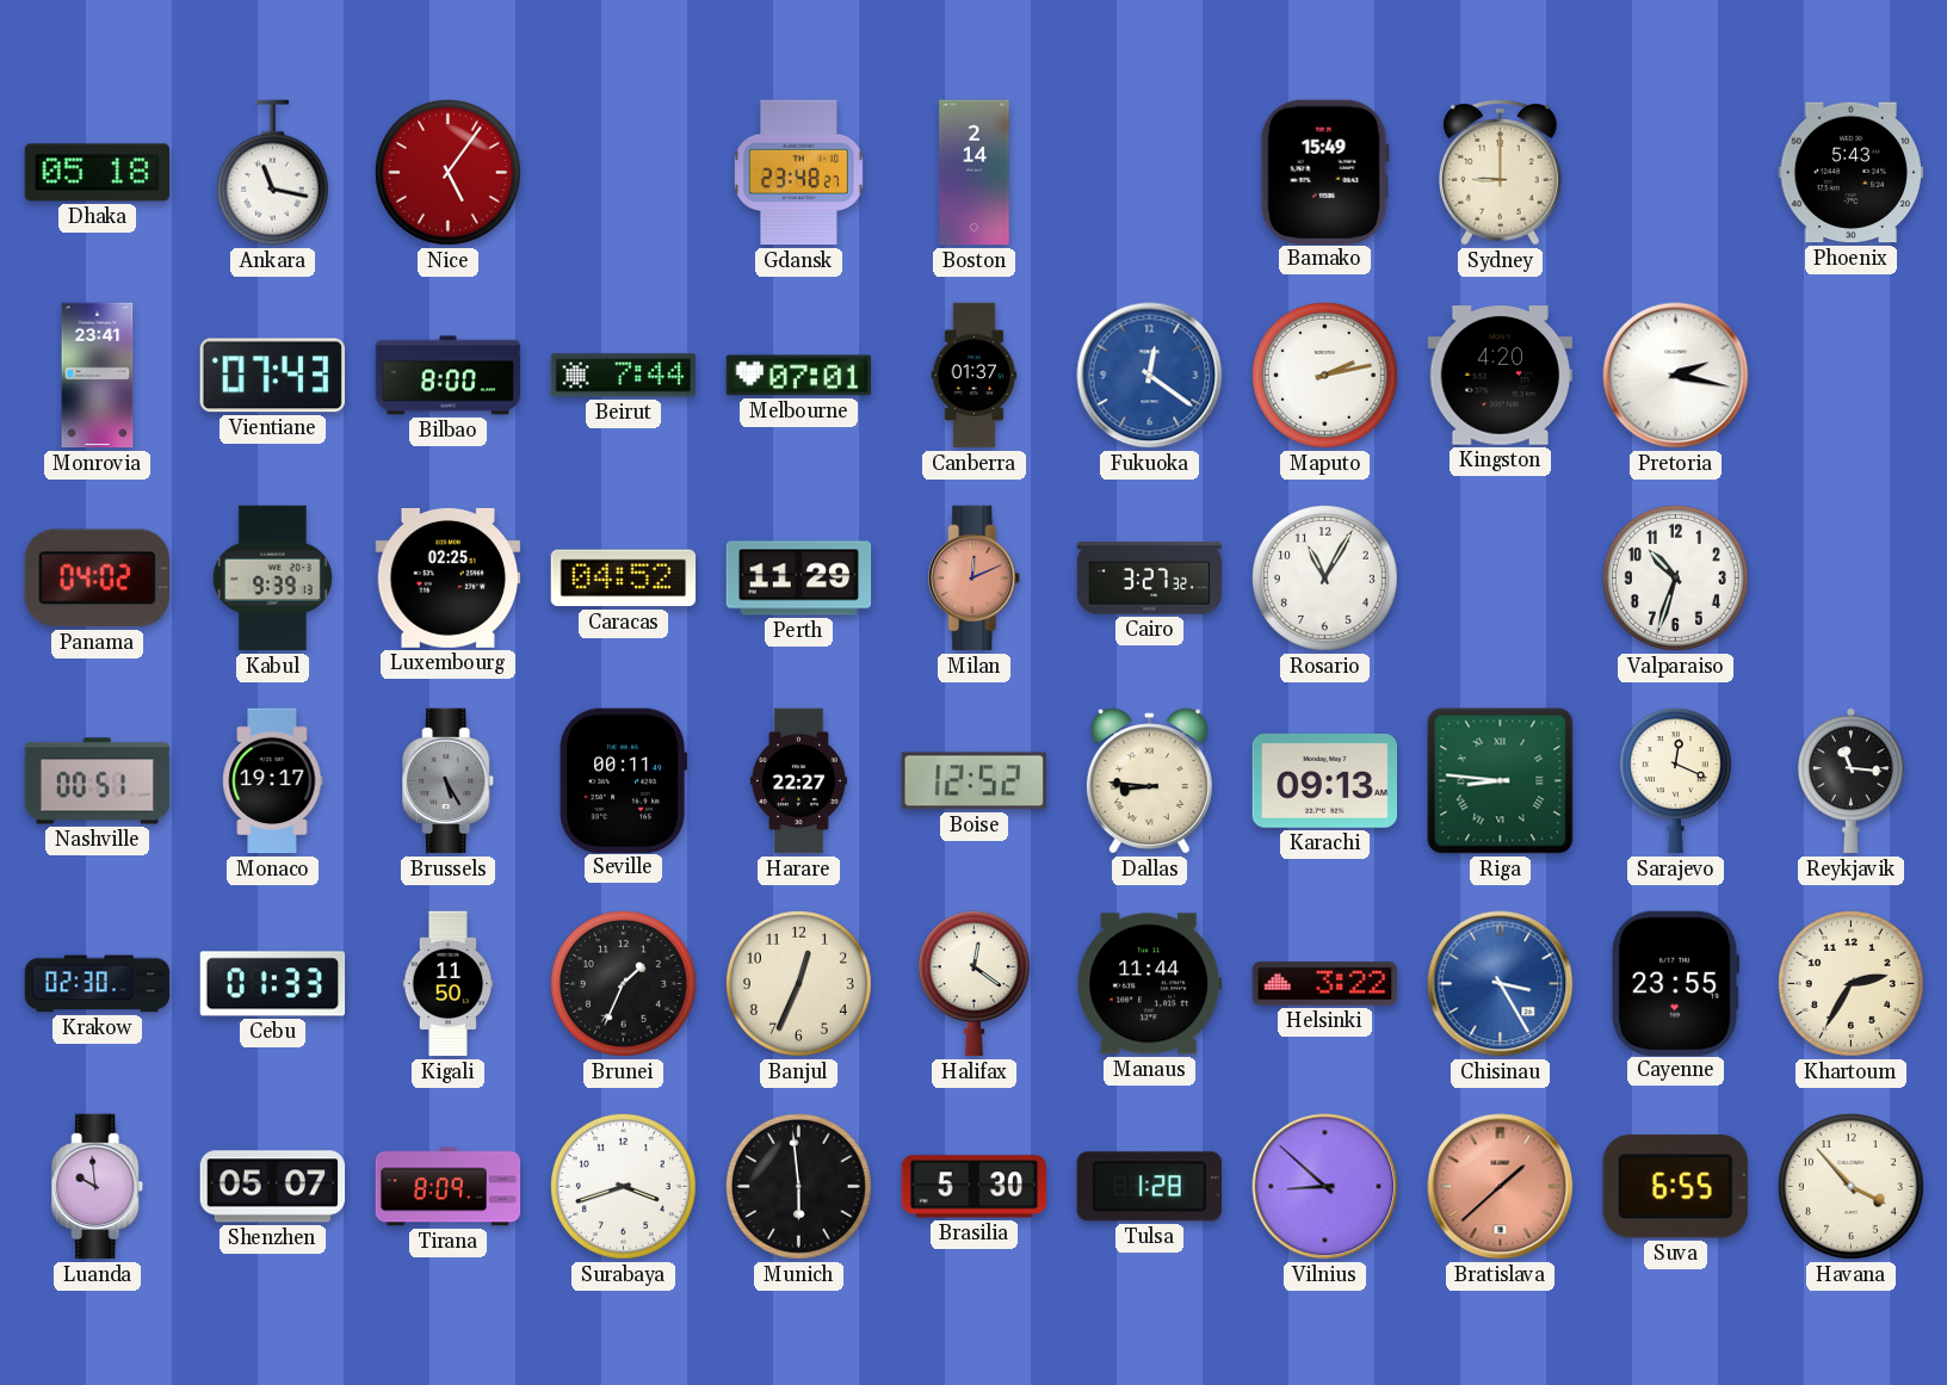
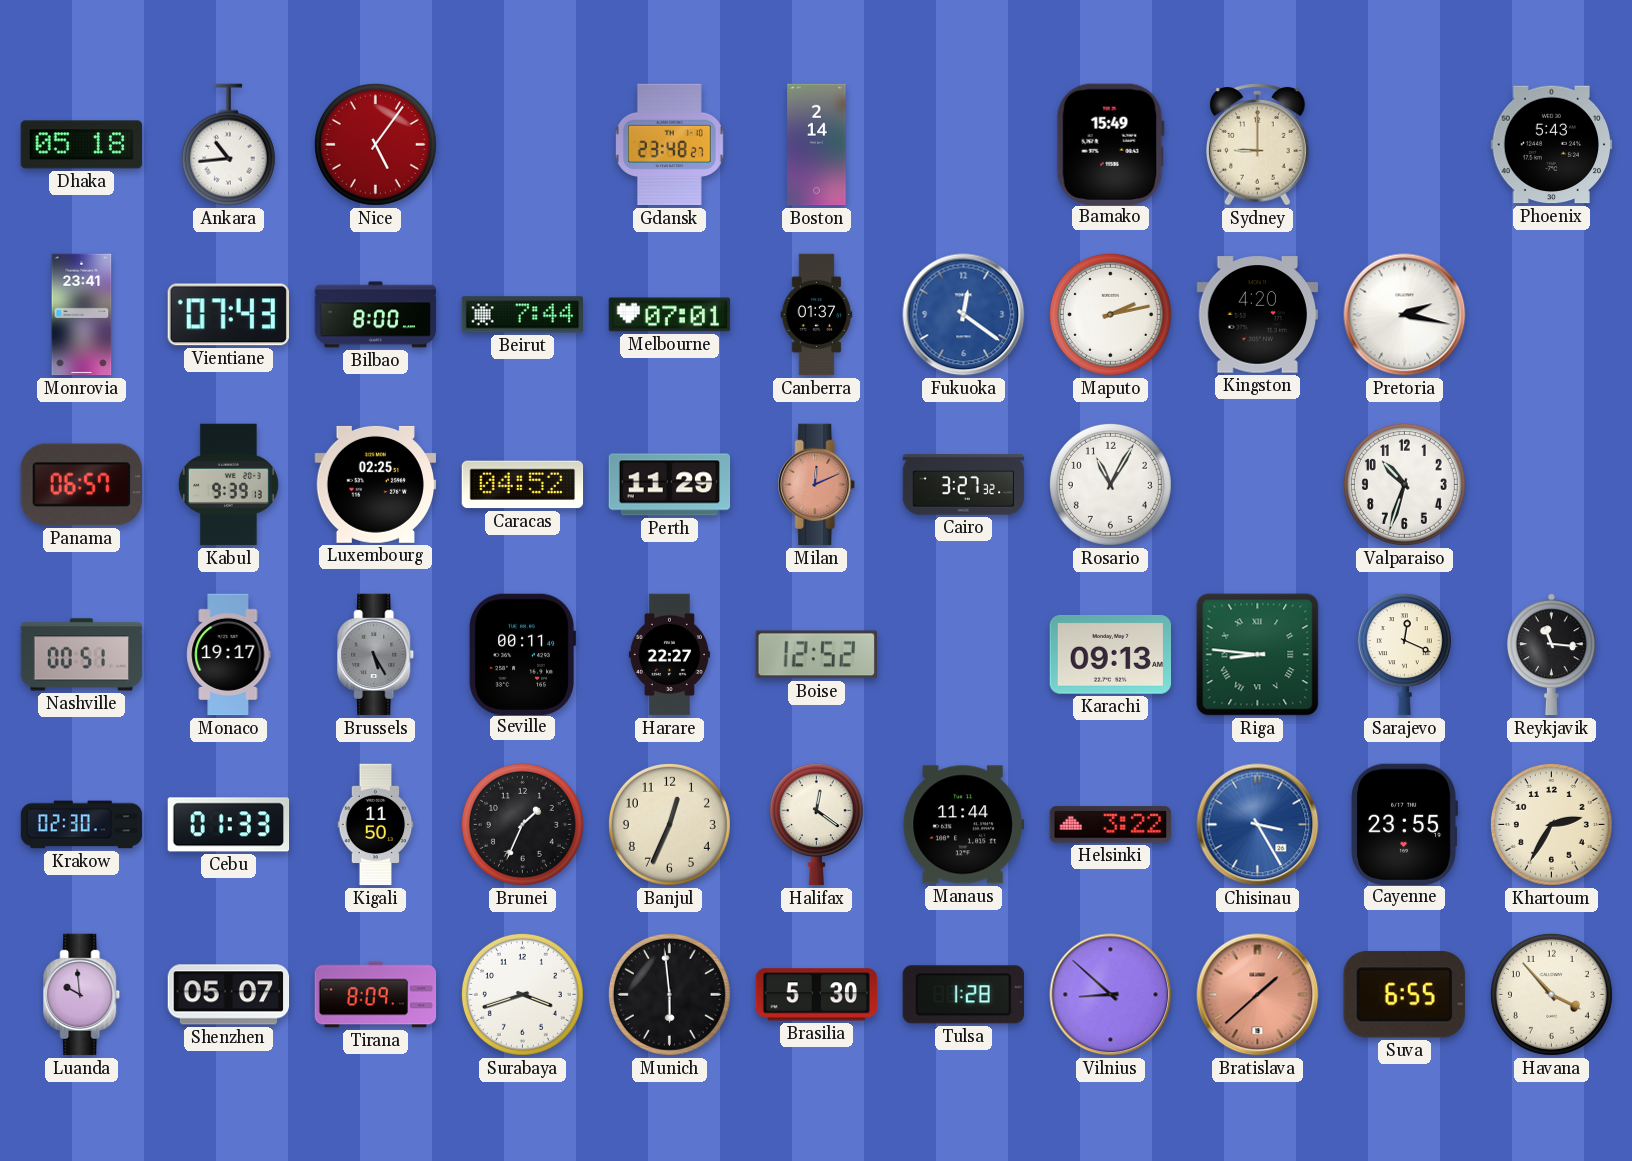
Ankara: 11:17 -> 10:44 (228, 145)
Panama: 04:02 -> 06:57 (81, 485)
Dallas: 8:46 -> none (1149, 781)
